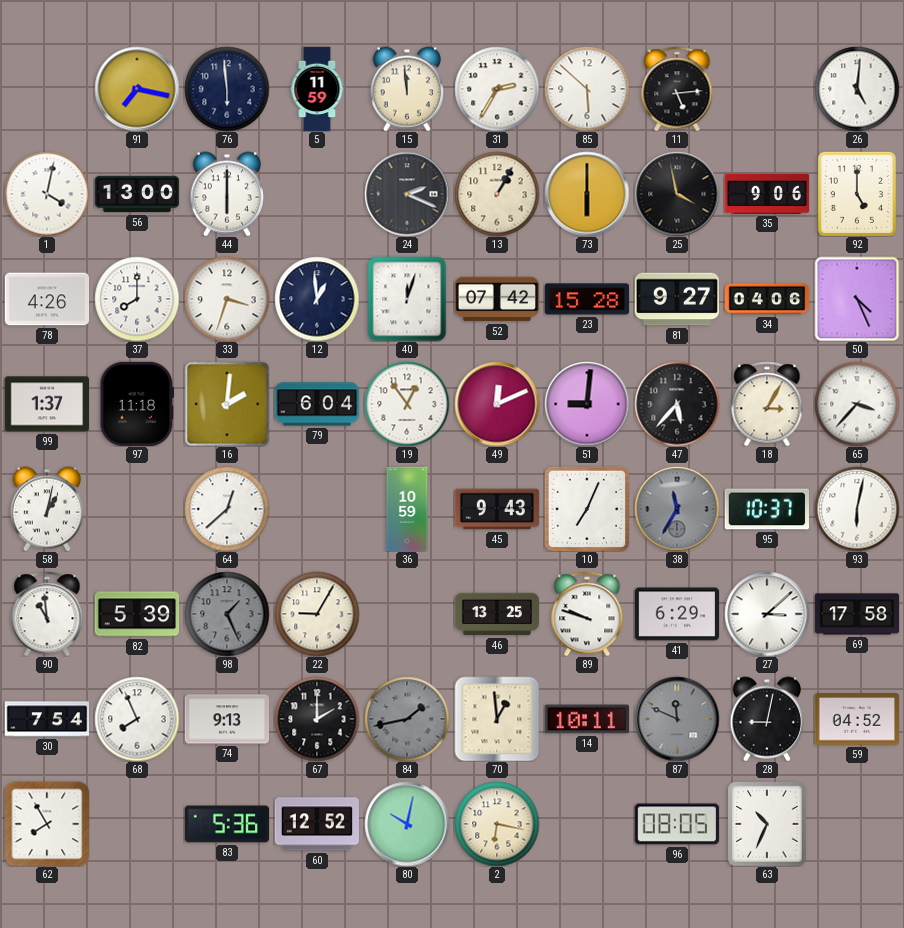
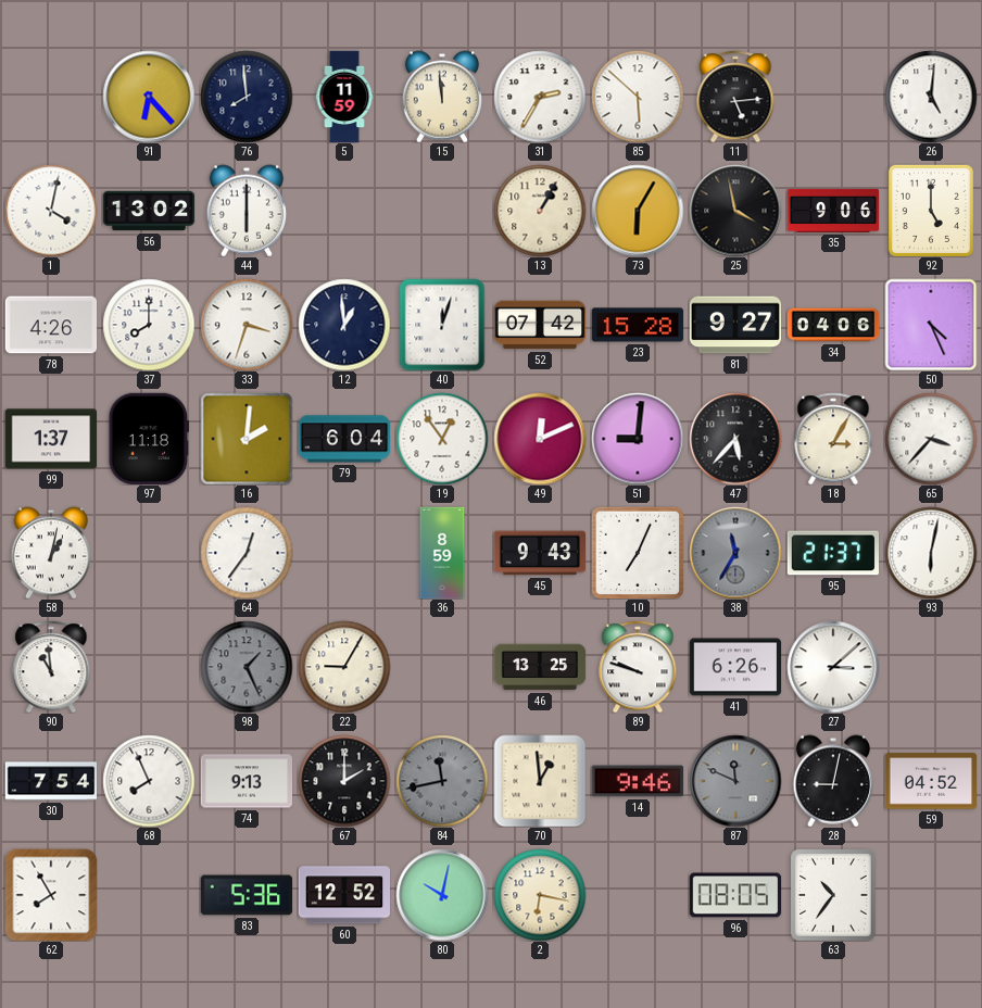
91: 7:17 -> 6:23 (149, 97)
76: 5:59 -> 7:59 (247, 97)
56: 13:00 -> 13:02 (149, 211)
24: 2:19 -> none (407, 194)
73: 6:00 -> 6:05 (638, 211)
64: 12:38 -> 12:36 (247, 553)
36: 10:59 -> 8:59 (442, 553)
95: 10:37 -> 21:37 (833, 553)
82: 5:39 -> none (137, 614)
41: 6:29 -> 6:26 (735, 667)
69: 17:58 -> none (857, 614)
84: 1:43 -> 11:43 (442, 781)
14: 10:11 -> 9:46 (637, 781)
63: 10:34 -> 10:36 (833, 895)
